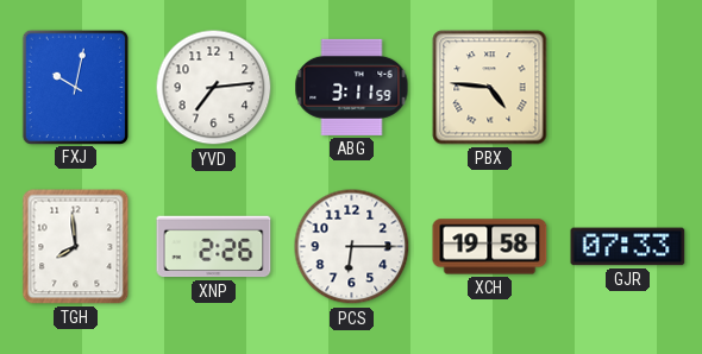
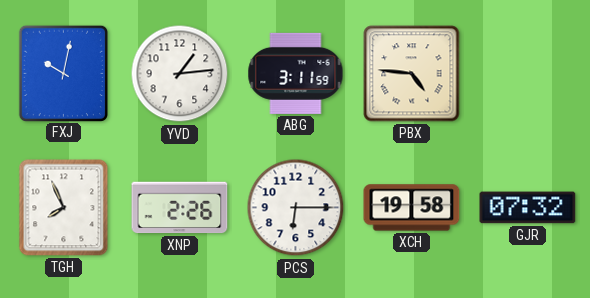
YVD: 7:14 -> 1:14 (180, 74)
TGH: 7:59 -> 7:56 (64, 208)
GJR: 07:33 -> 07:32 (528, 208)
